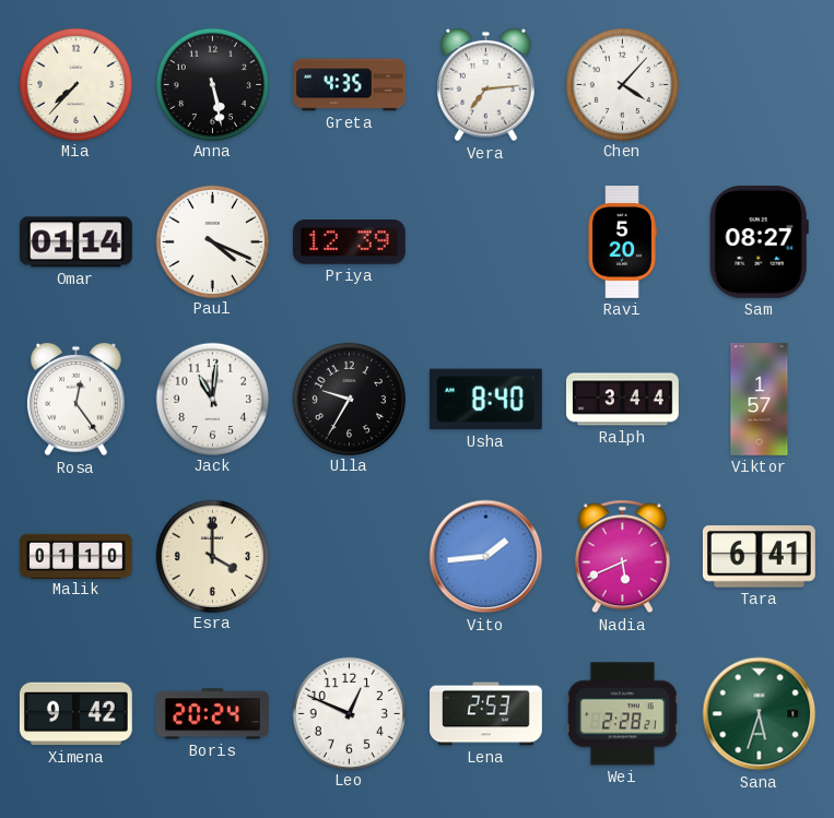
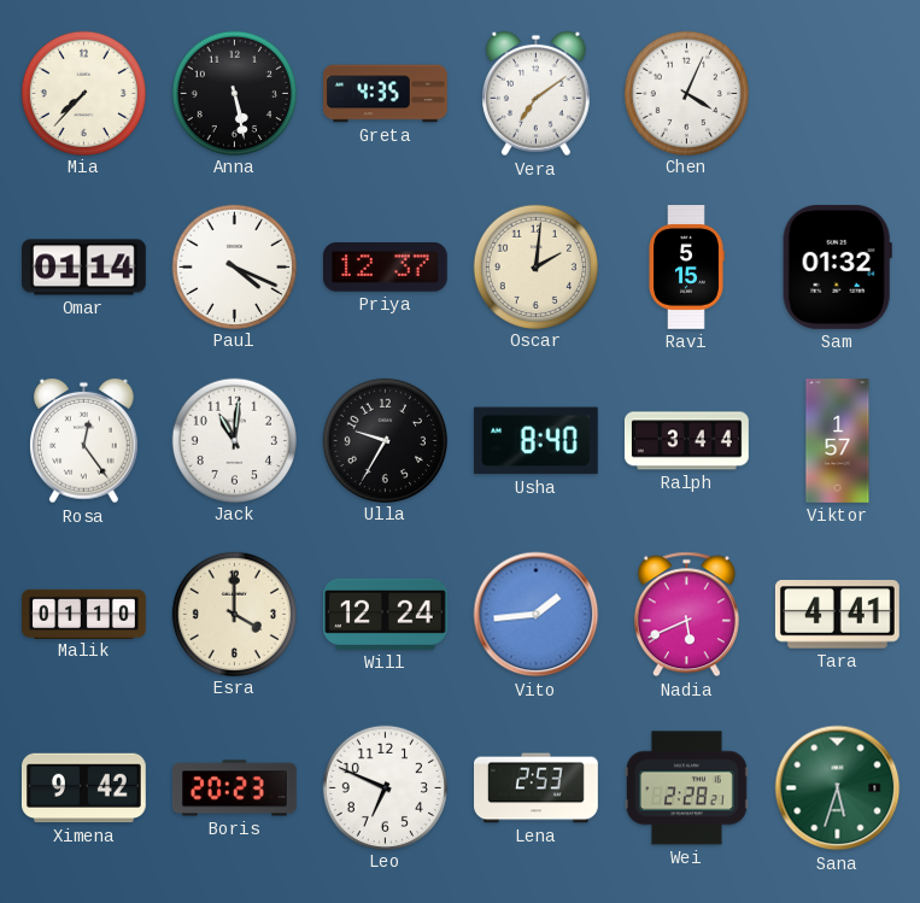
Vera: 7:14 -> 7:09 (537, 94)
Chen: 4:07 -> 4:04 (686, 93)
Priya: 12:39 -> 12:37 (385, 268)
Oscar: none -> 2:01 (535, 266)
Ravi: 5:20 -> 5:15 (686, 268)
Sam: 08:27 -> 01:32 (837, 266)
Will: none -> 12:24 (385, 614)
Tara: 6:41 -> 4:41 (837, 615)
Boris: 20:24 -> 20:23 (234, 788)
Leo: 12:49 -> 6:49 (385, 787)
